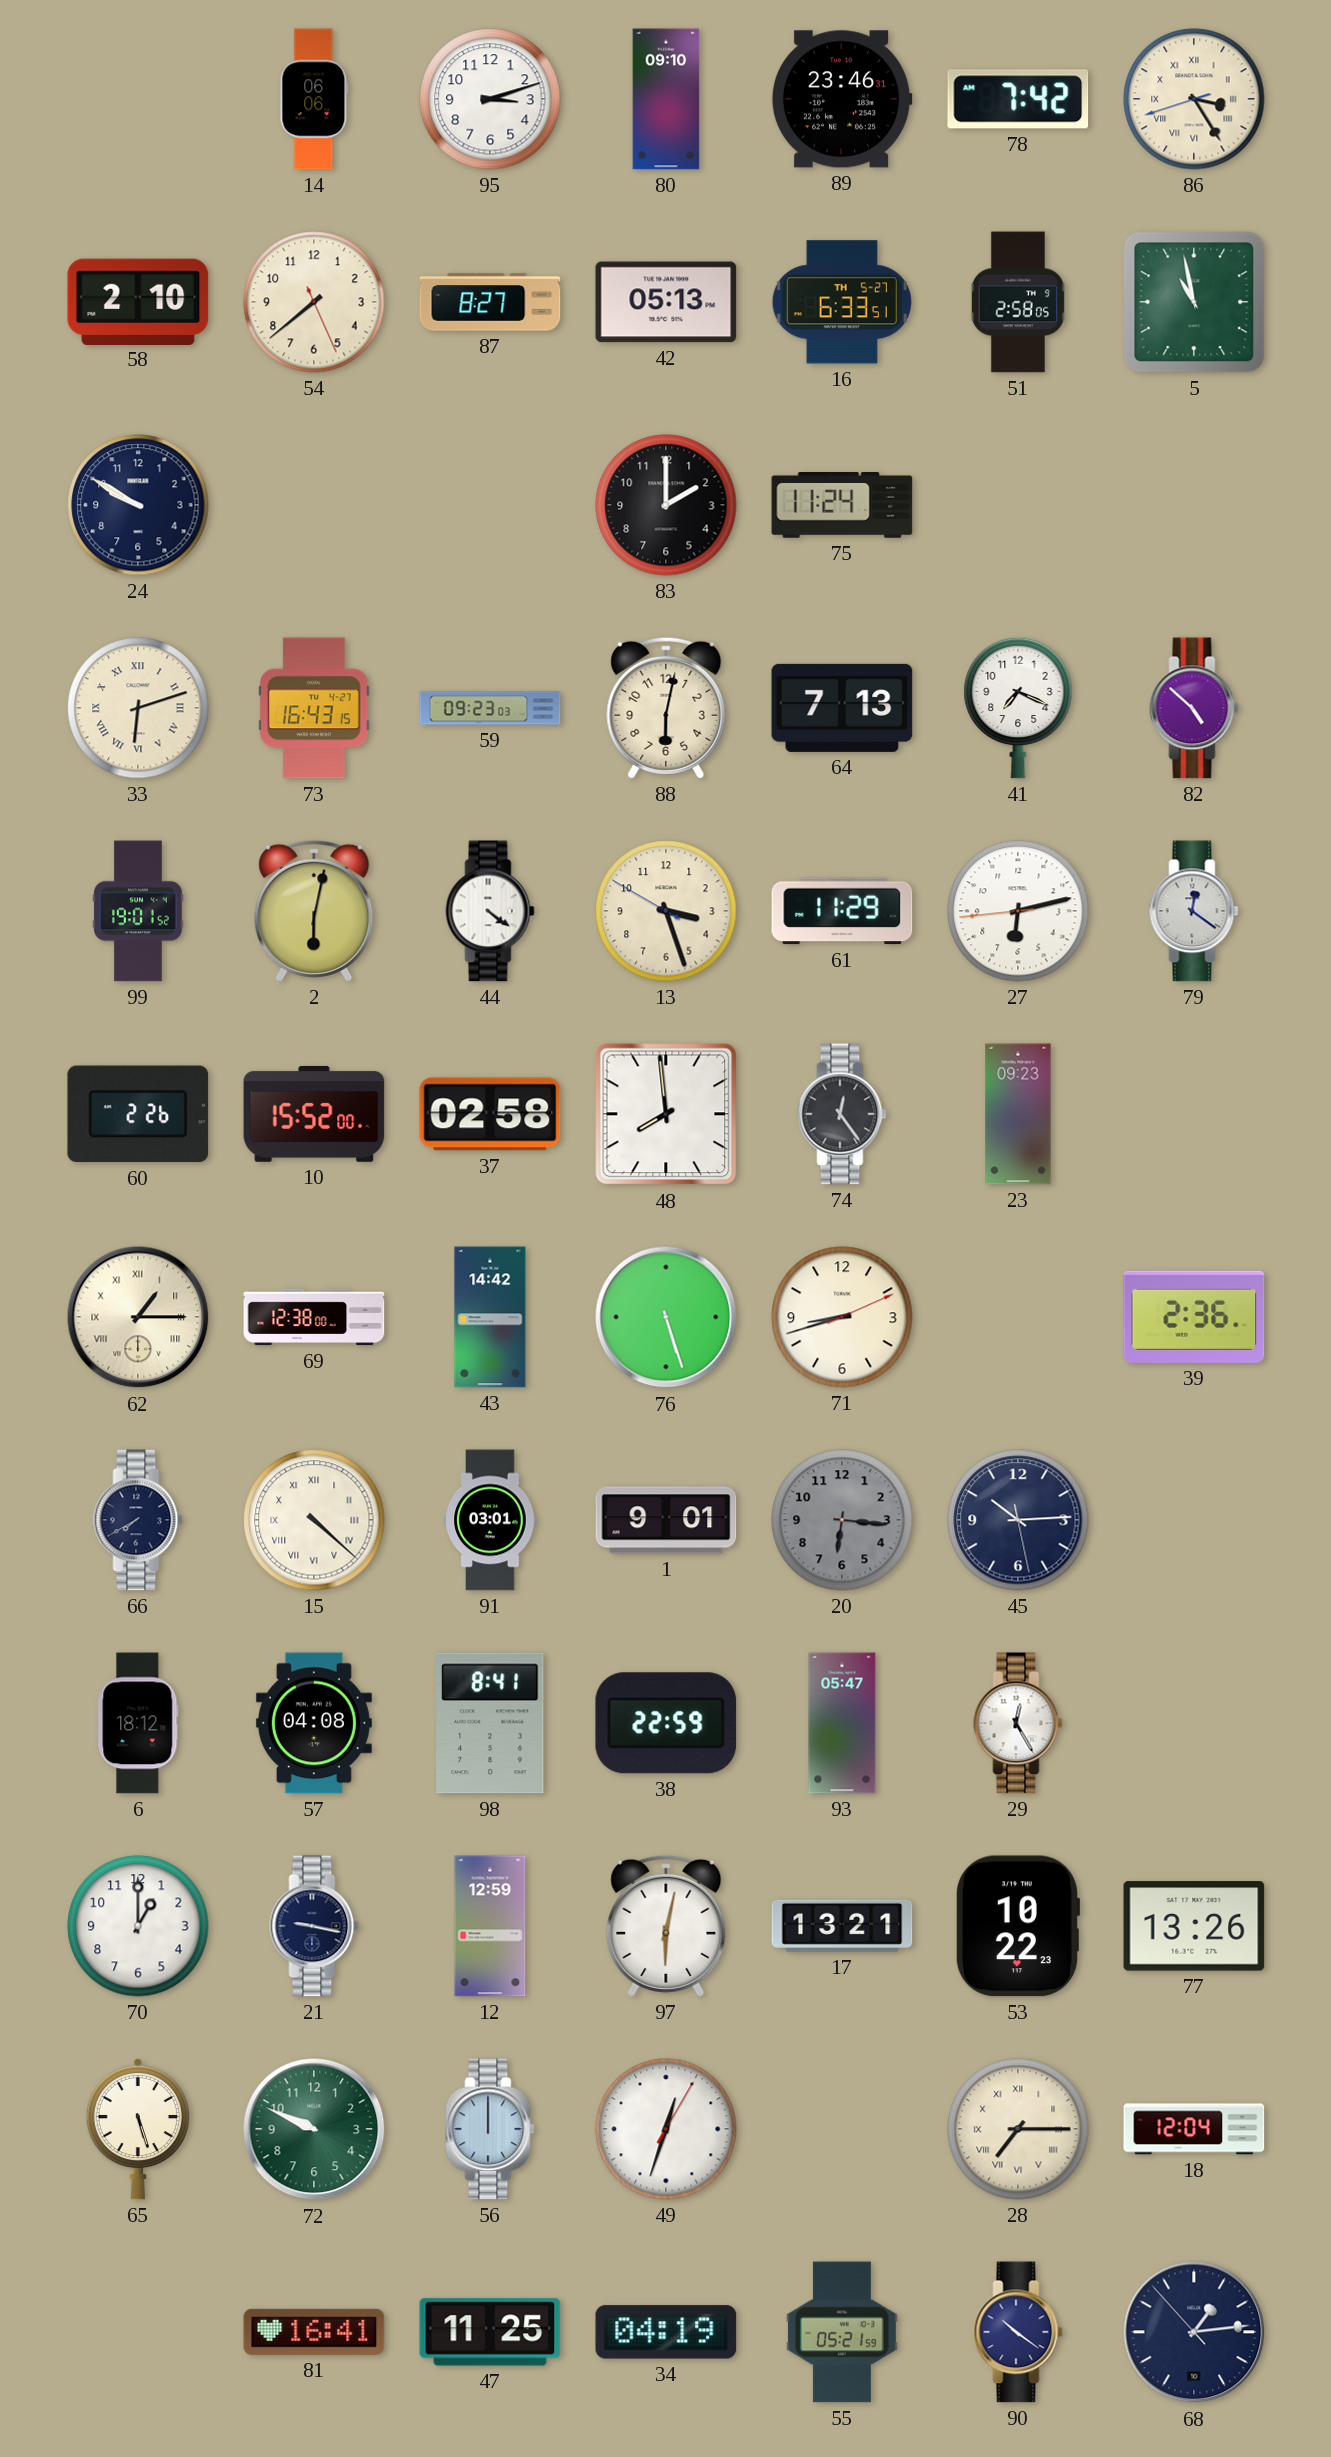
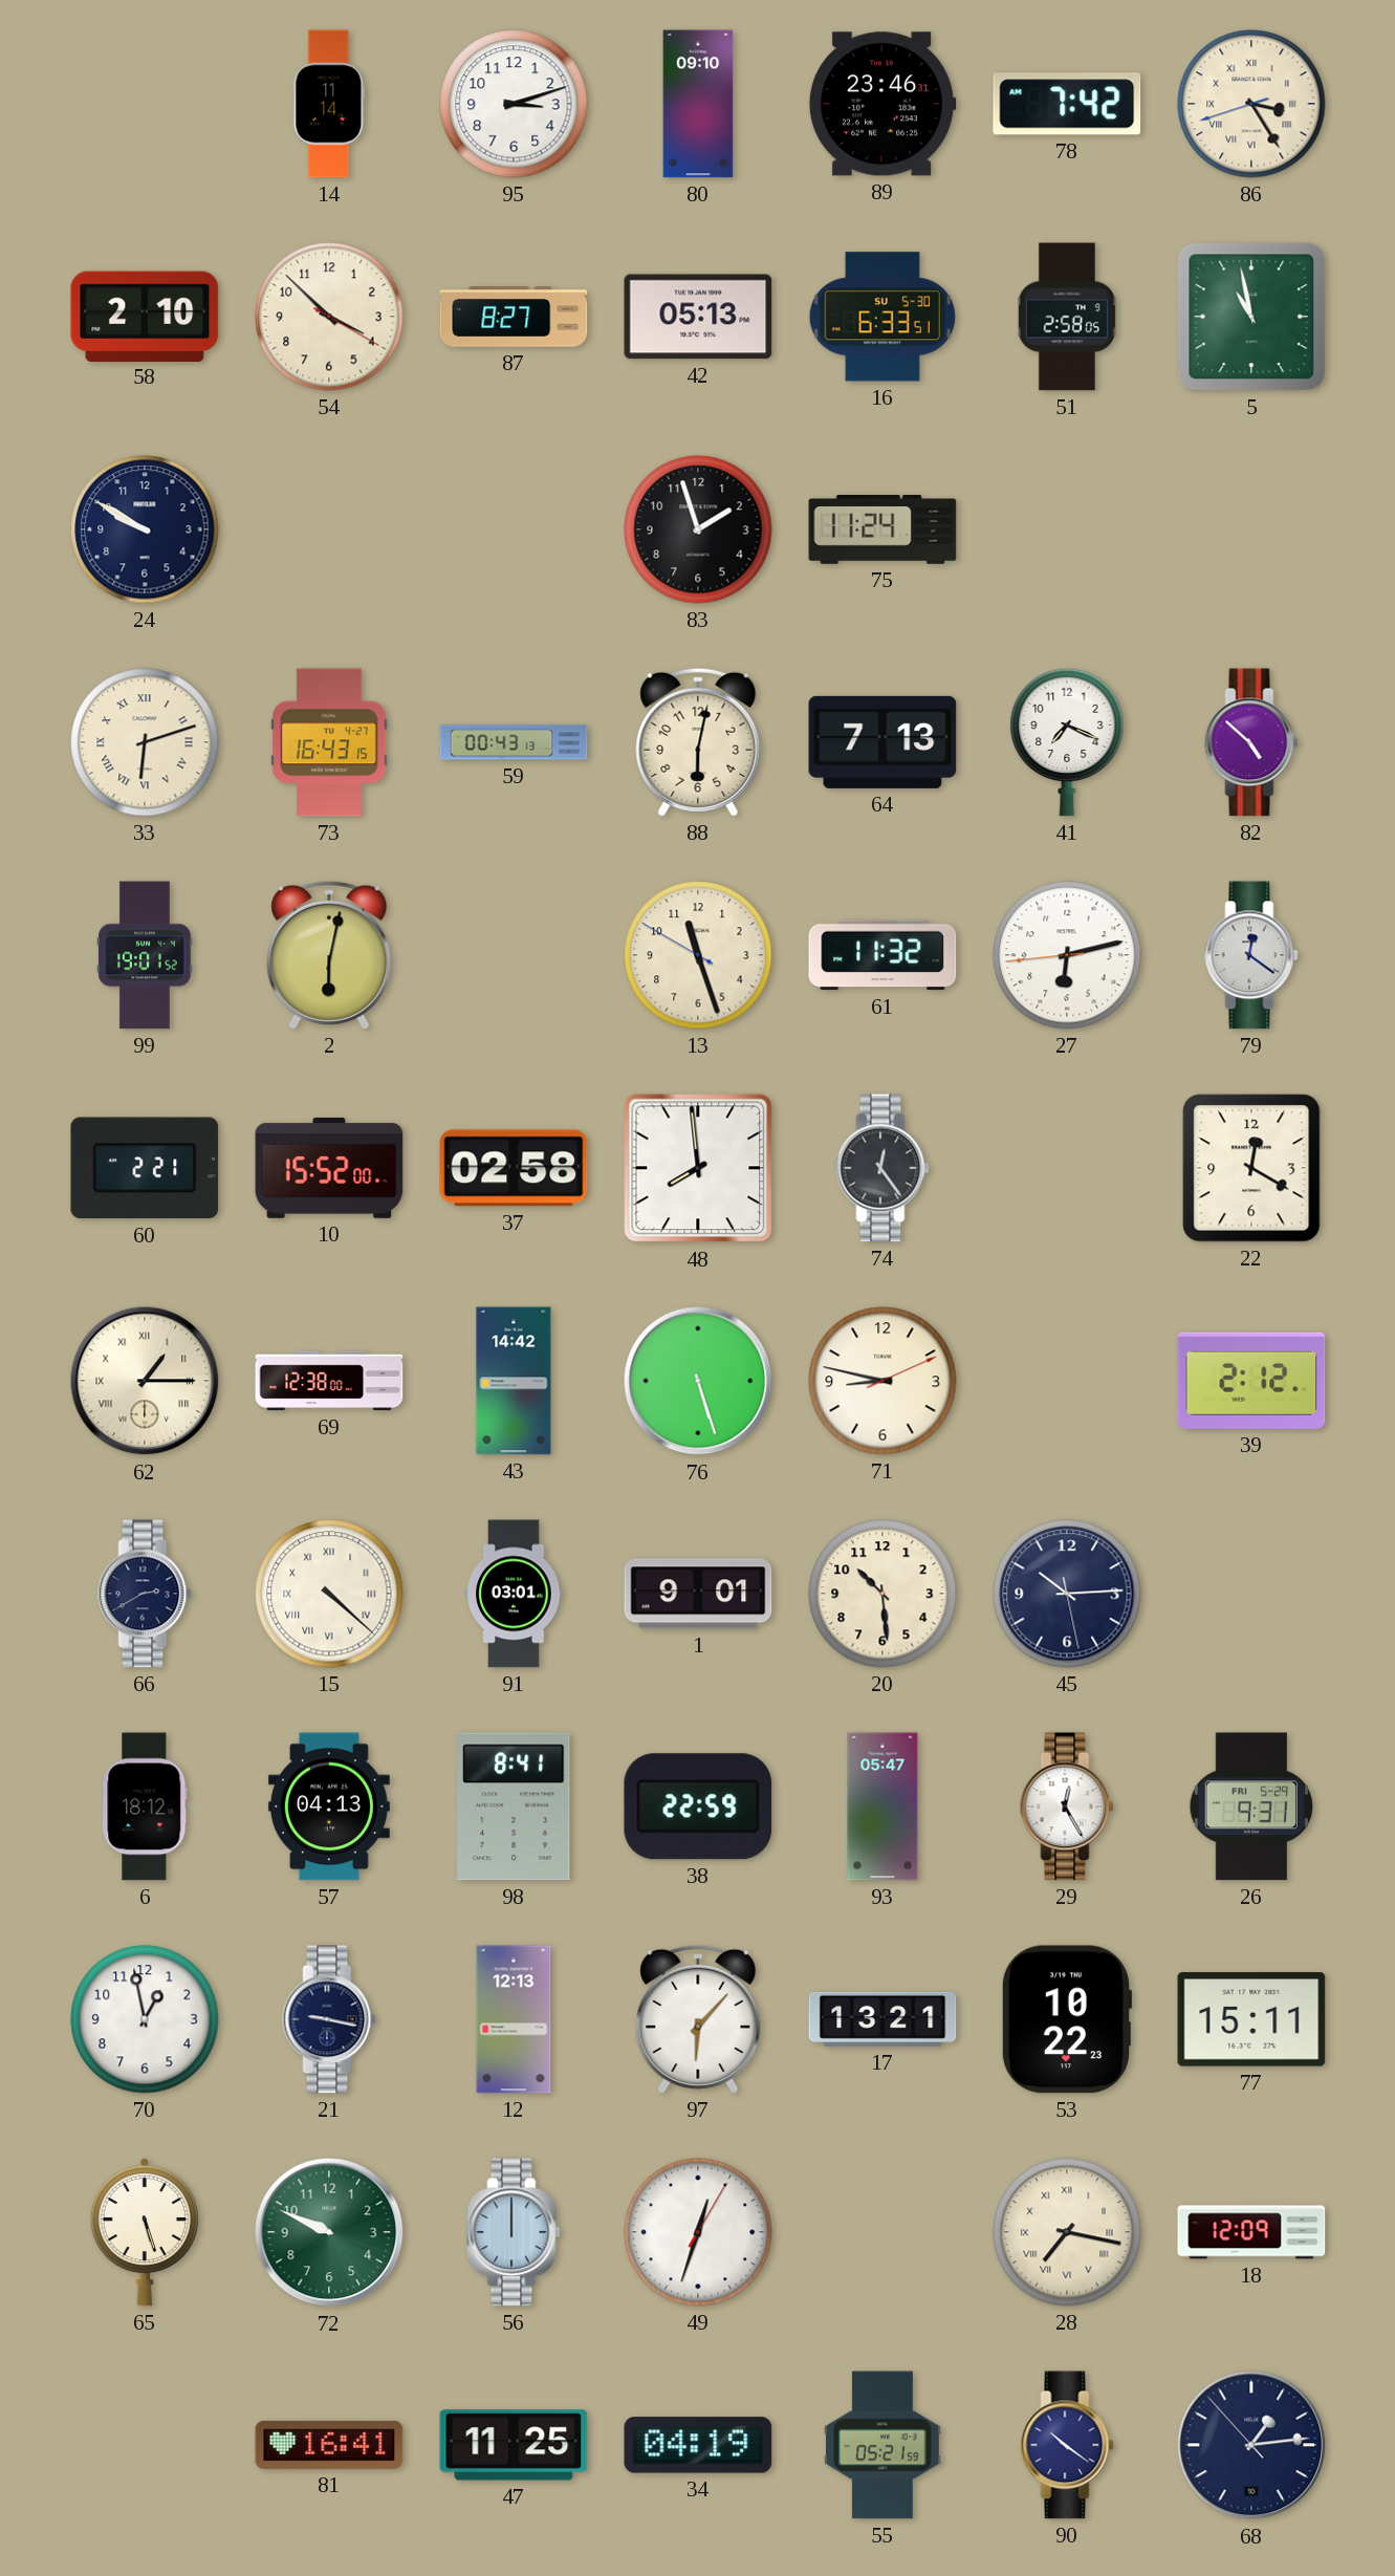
14: 06:06 -> 11:14 (329, 104)
54: 7:38 -> 3:52 (329, 317)
16 date: TH 5-27 -> SU 5-30 (882, 317)
83: 2:00 -> 1:57 (698, 529)
59: 09:23 -> 00:43 (514, 742)
44: 4:21 -> none (490, 911)
13: 3:26 -> 11:26 (698, 955)
61: 11:29 -> 11:32 (882, 955)
60: 2:26 -> 2:21 (145, 1168)
23: 09:23 -> none (1018, 1114)
22: none -> 12:20 (1251, 1168)
71: 8:42 -> 8:47 (882, 1381)
39: 2:36 -> 2:12 (1251, 1381)
66: 7:40 -> 2:40 (145, 1594)
20: 6:16 -> 10:29 (882, 1594)
20 dial: grey -> cream (882, 1594)
57: 04:08 -> 04:13 (329, 1806)
26: none -> 9:31 (1251, 1806)
70: 1:00 -> 12:58 (145, 2019)
12: 12:59 -> 12:13 (514, 2019)
97: 6:02 -> 6:07 (698, 2019)
77: 13:26 -> 15:11 (1251, 2019)
28: 7:15 -> 7:17 (1067, 2232)
18: 12:04 -> 12:09 (1251, 2232)
